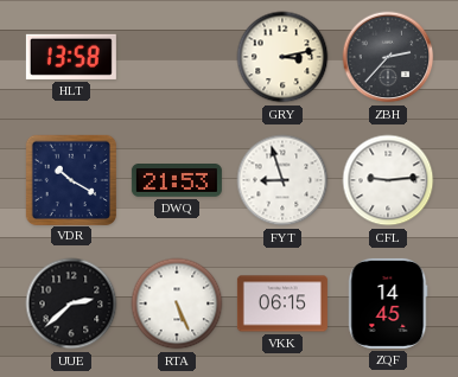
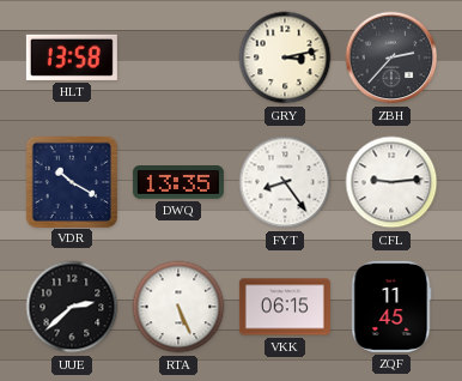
DWQ: 21:53 -> 13:35 (178, 182)
FYT: 8:57 -> 8:24 (285, 182)
ZQF: 14:45 -> 11:45 (391, 307)
